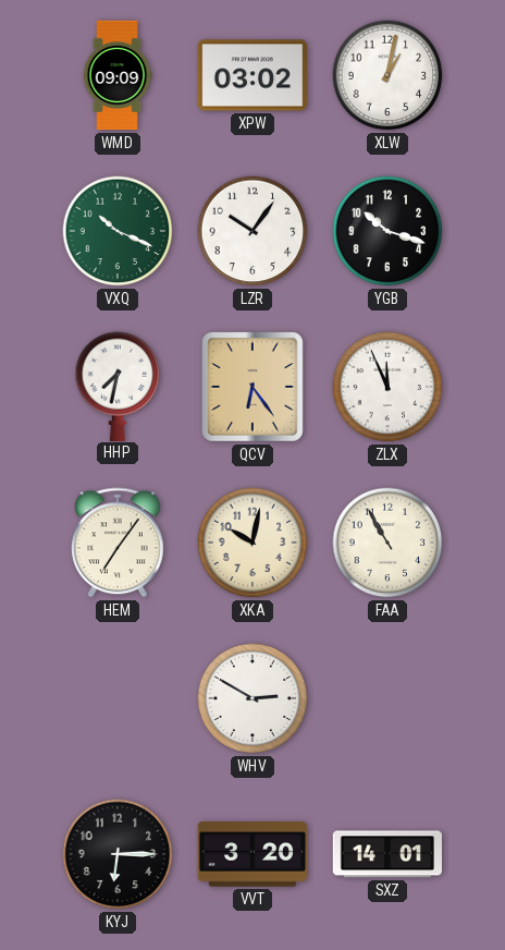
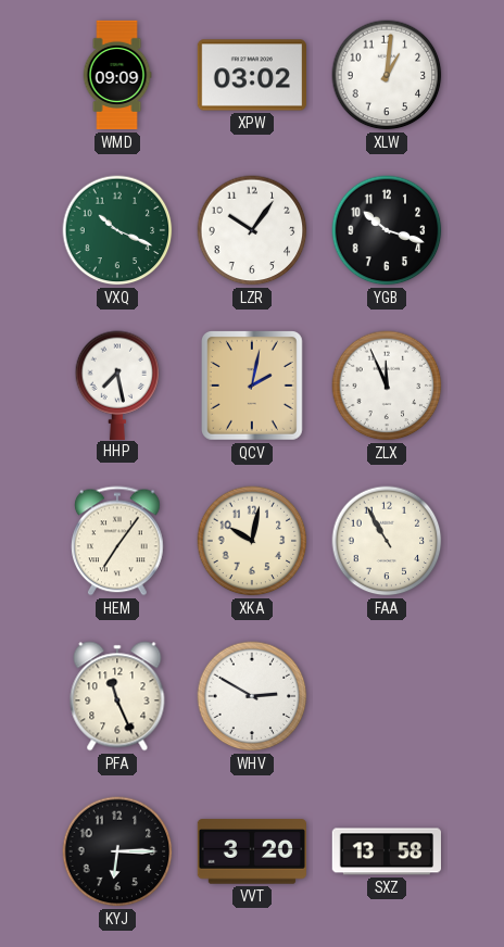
XLW: 1:02 -> 1:01 (387, 75)
HHP: 7:32 -> 7:28 (117, 384)
QCV: 6:24 -> 2:02 (252, 386)
PFA: none -> 11:26 (117, 696)
SXZ: 14:01 -> 13:58 (386, 851)
